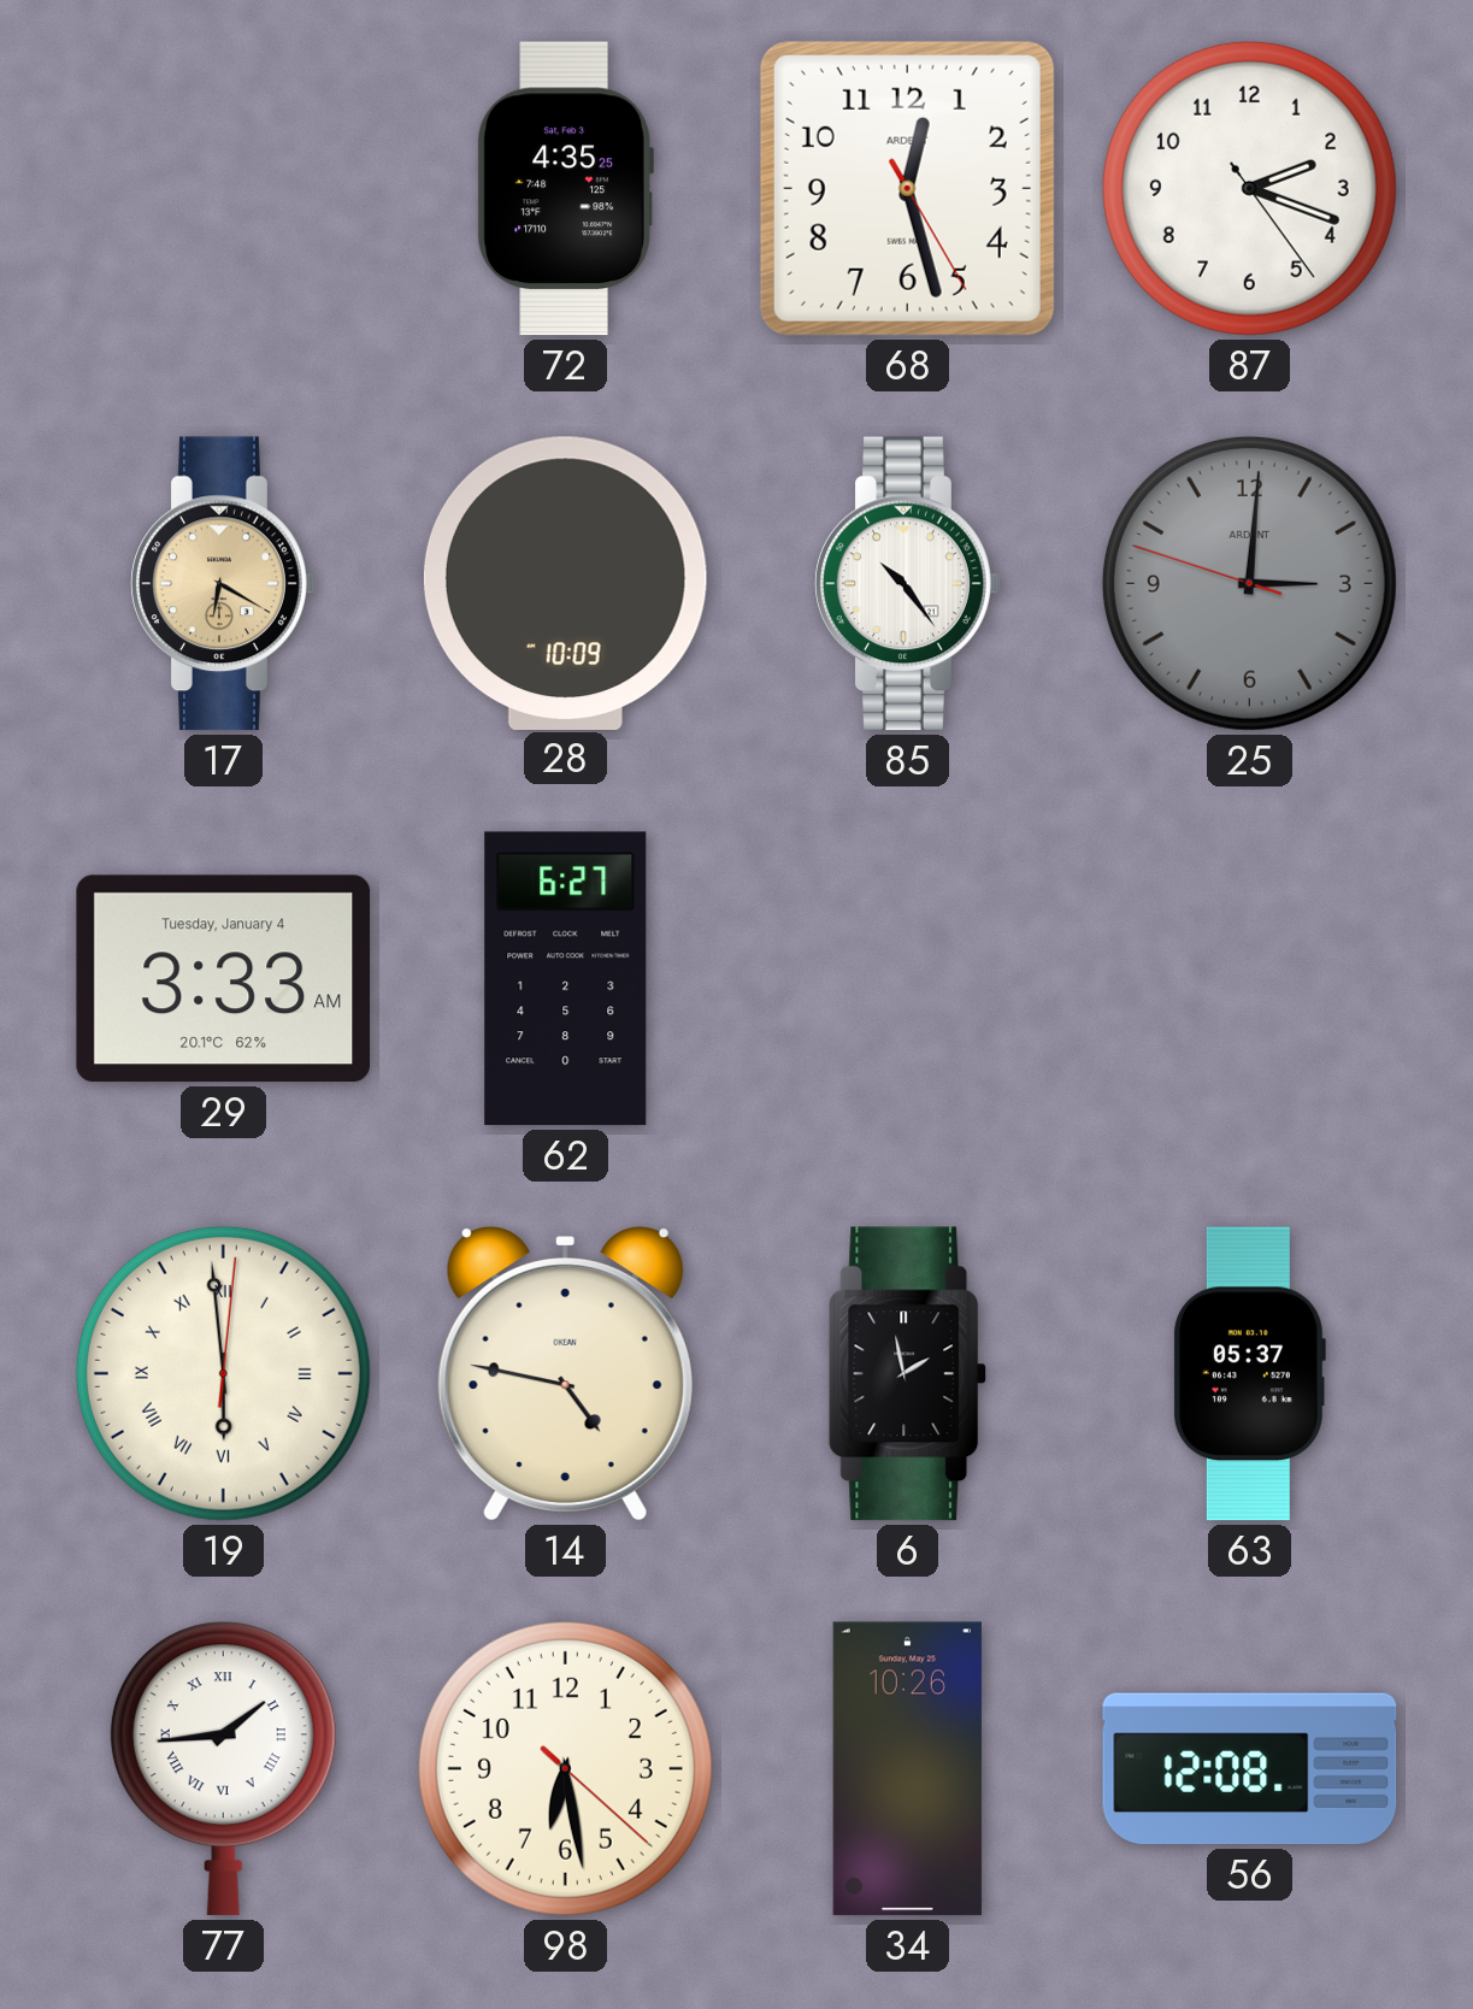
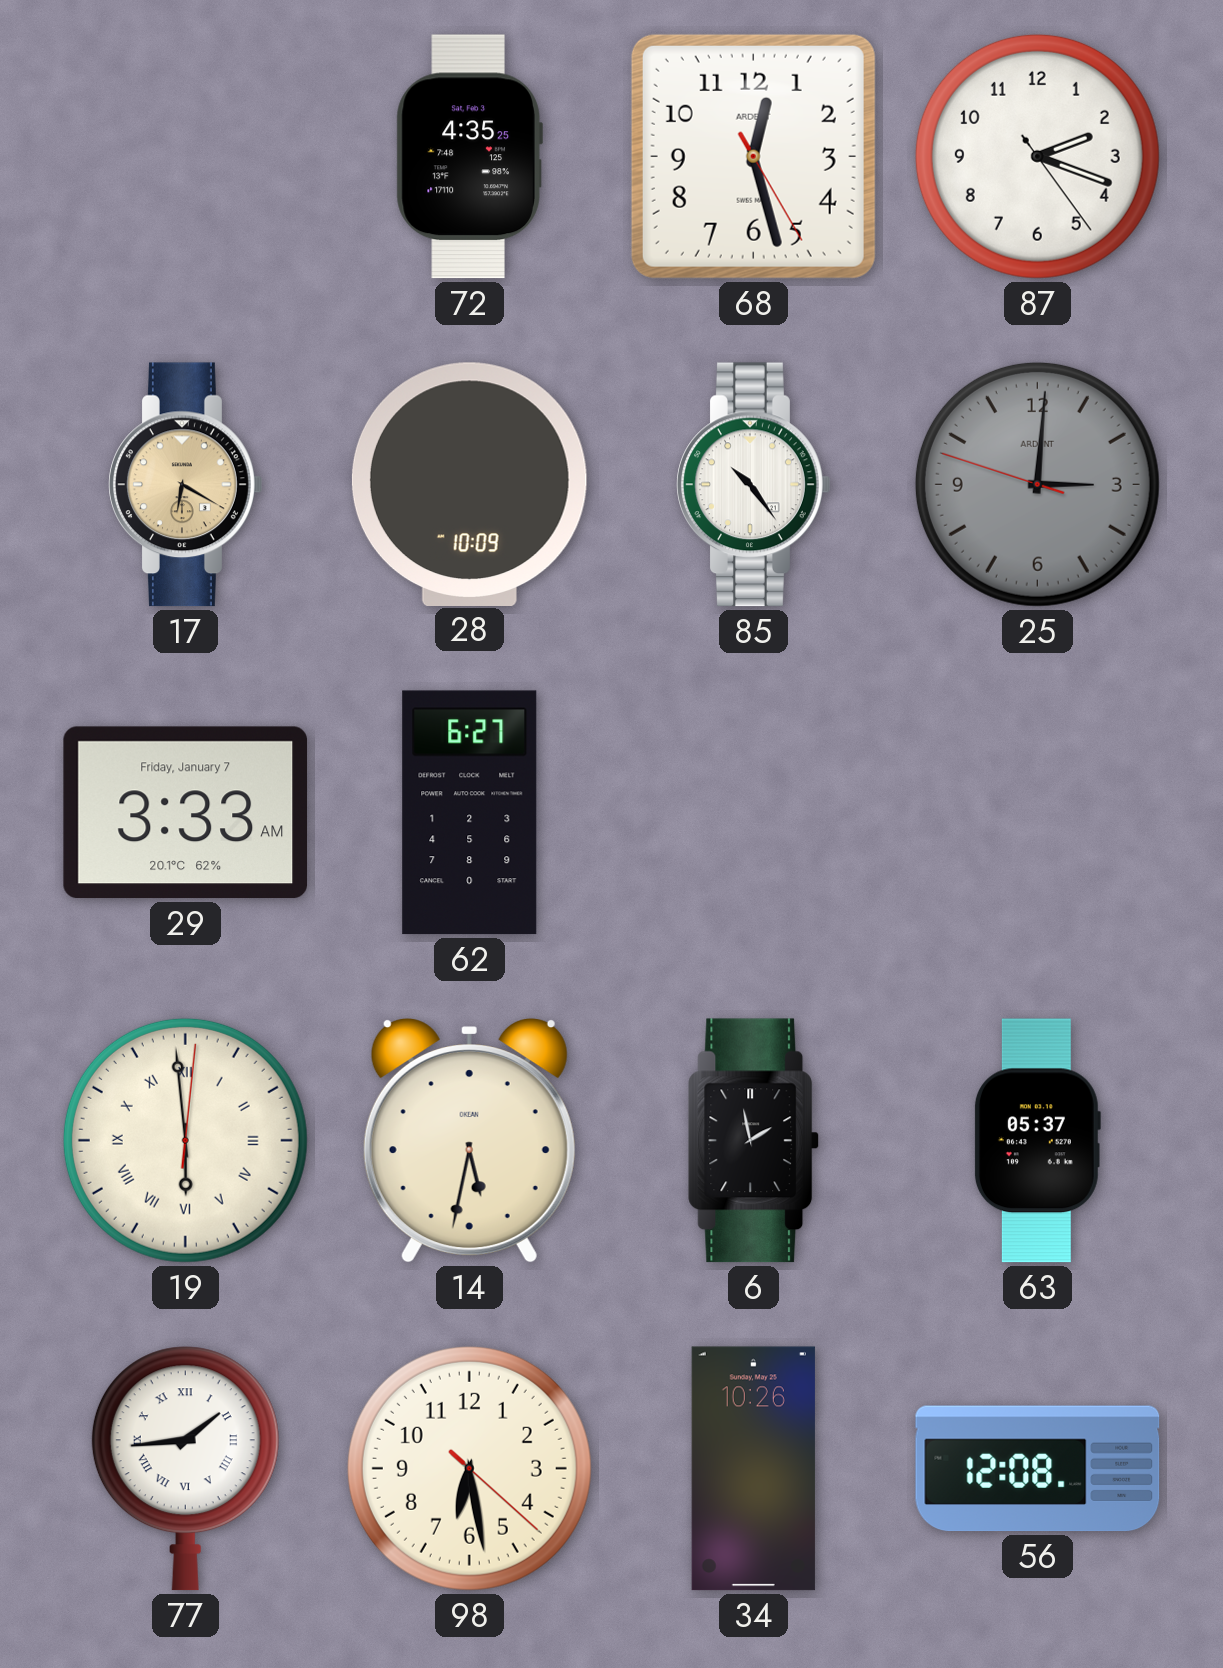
29 date: Tuesday, January 4 -> Friday, January 7 (186, 813)
14: 4:47 -> 5:32 (469, 1141)
